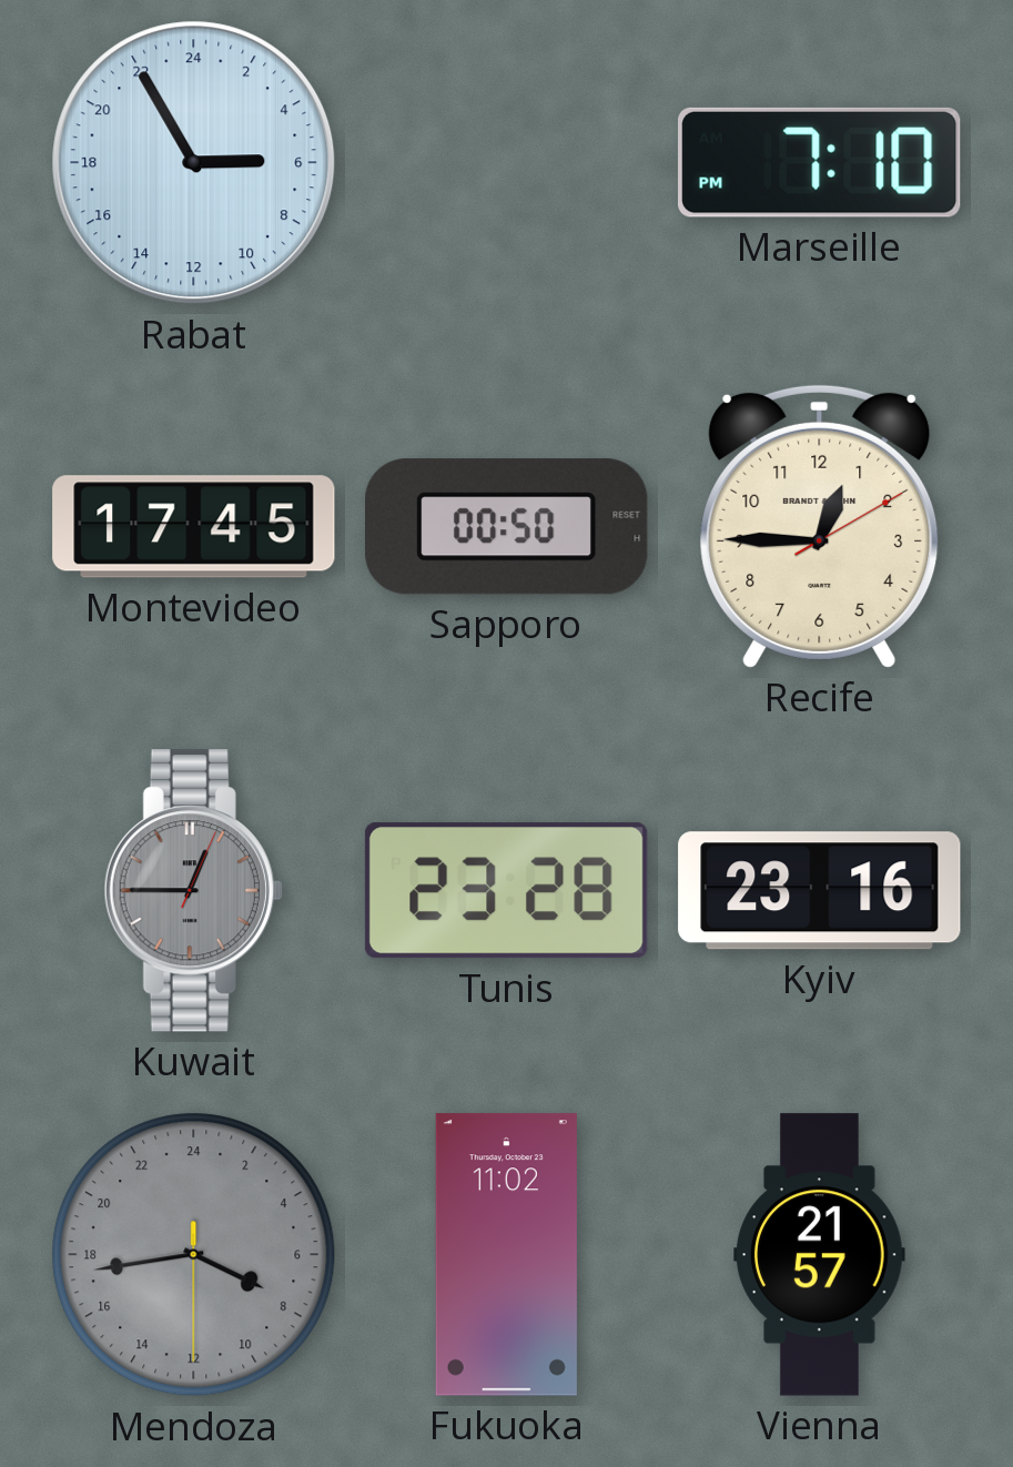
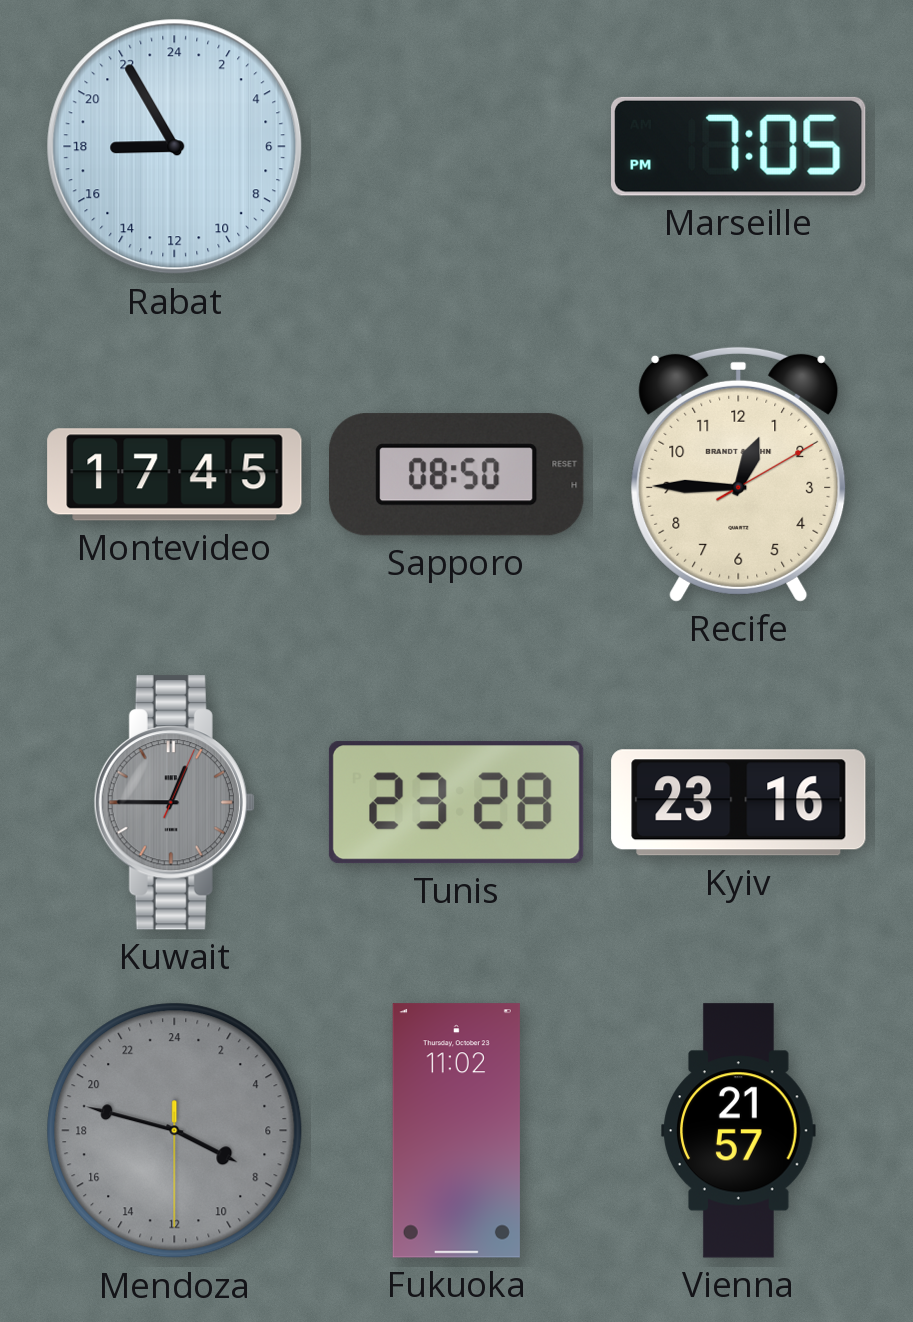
Rabat: 5:55 -> 17:55 (175, 147)
Marseille: 7:10 -> 7:05 (738, 146)
Sapporo: 00:50 -> 08:50 (457, 475)
Mendoza: 7:43 -> 7:47 (175, 1131)
